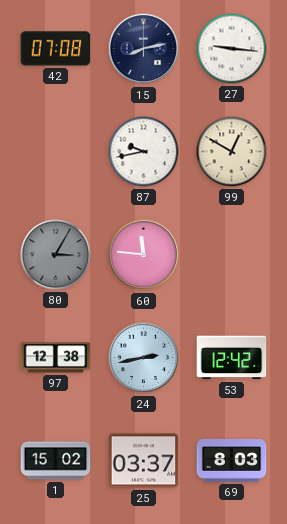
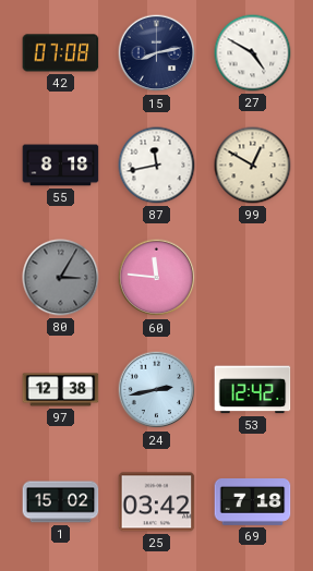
27: 9:16 -> 4:50 (253, 53)
55: none -> 8:18 (61, 166)
87: 9:43 -> 11:43 (157, 166)
25: 03:37 -> 03:42 (157, 502)
69: 8:03 -> 7:18 (253, 502)
